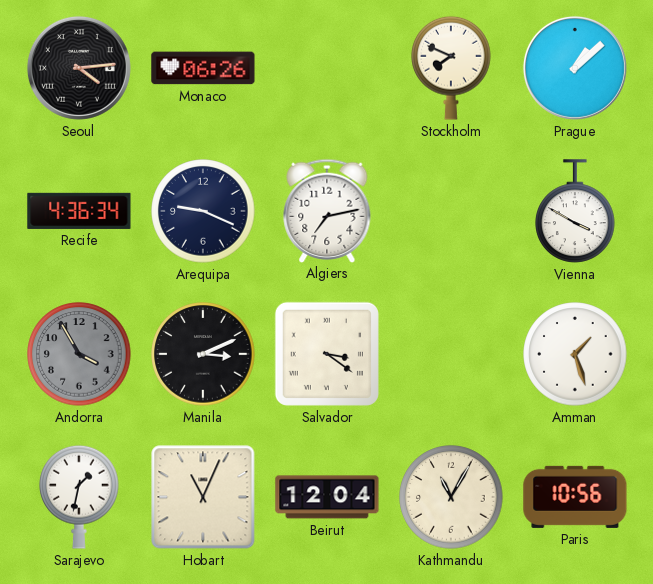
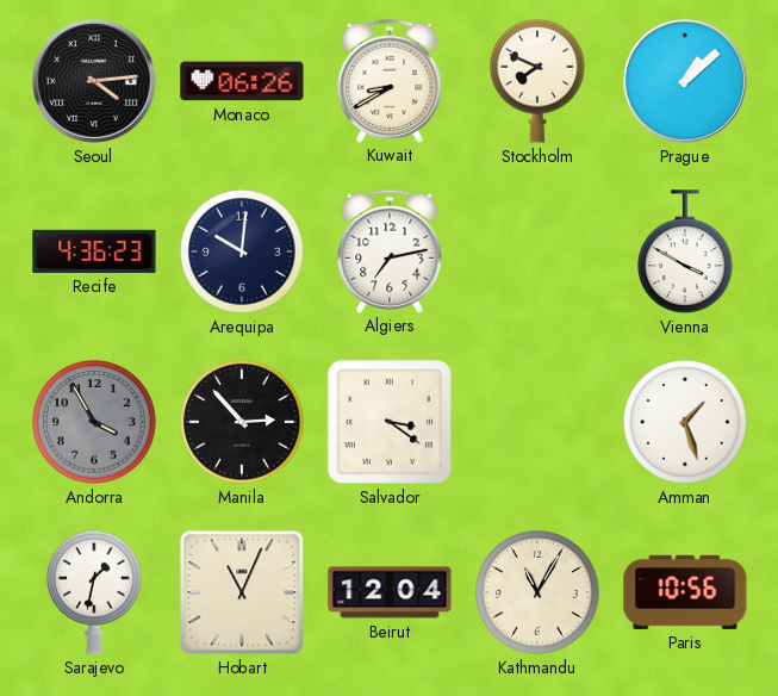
Kuwait: none -> 8:40 (390, 80)
Recife: 4:36:34 -> 4:36:23 (94, 251)
Arequipa: 9:19 -> 10:01 (242, 251)
Manila: 3:11 -> 2:53 (242, 422)
